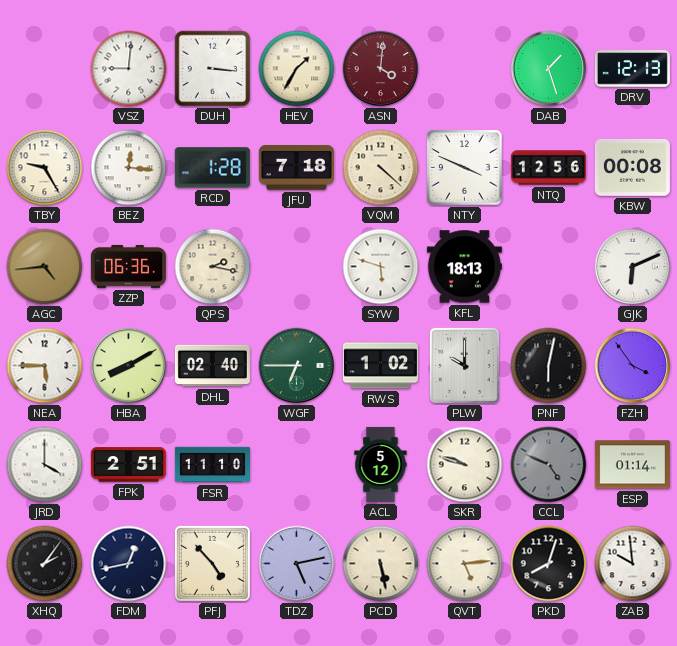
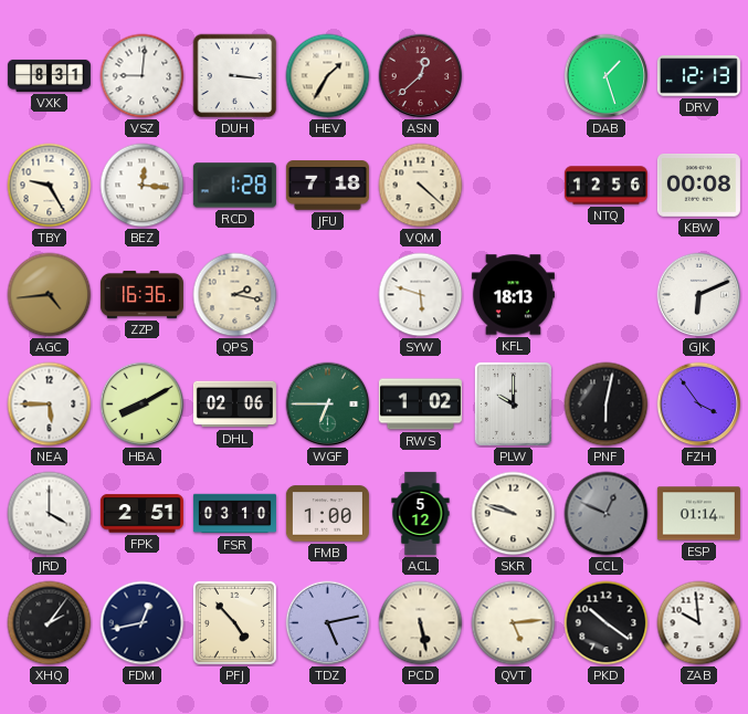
VXK: none -> 8:31 (49, 75)
ASN: 4:01 -> 12:38 (421, 76)
NTY: 3:49 -> none (465, 168)
ZZP: 06:36 -> 16:36 (141, 294)
DHL: 02:40 -> 02:06 (234, 405)
FSR: 11:10 -> 03:10 (234, 514)
FMB: none -> 1:00 (327, 514)
CCL: 4:49 -> 12:49 (607, 514)
PKD: 8:03 -> 10:21 (607, 623)
